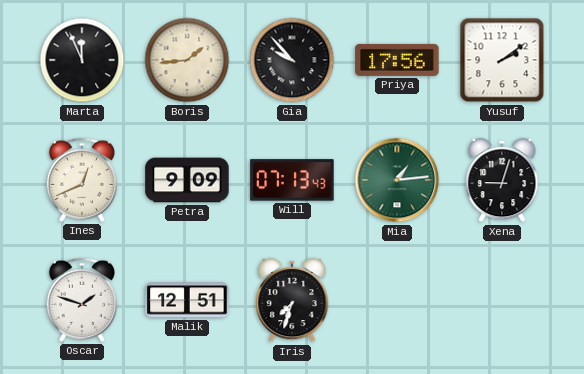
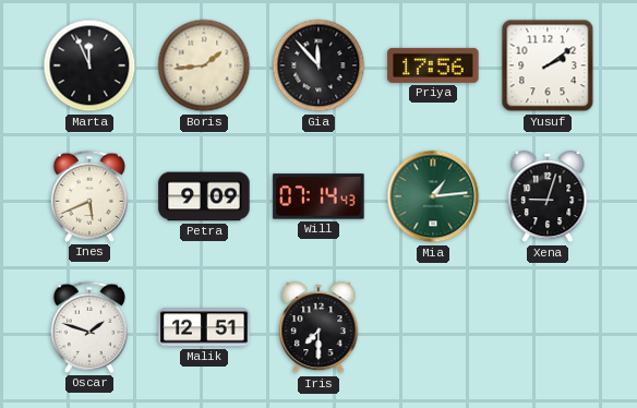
Gia: 9:53 -> 11:53 (318, 65)
Ines: 12:41 -> 5:41 (89, 196)
Will: 07:13 -> 07:14 (318, 196)
Iris: 7:33 -> 7:30 (318, 327)
